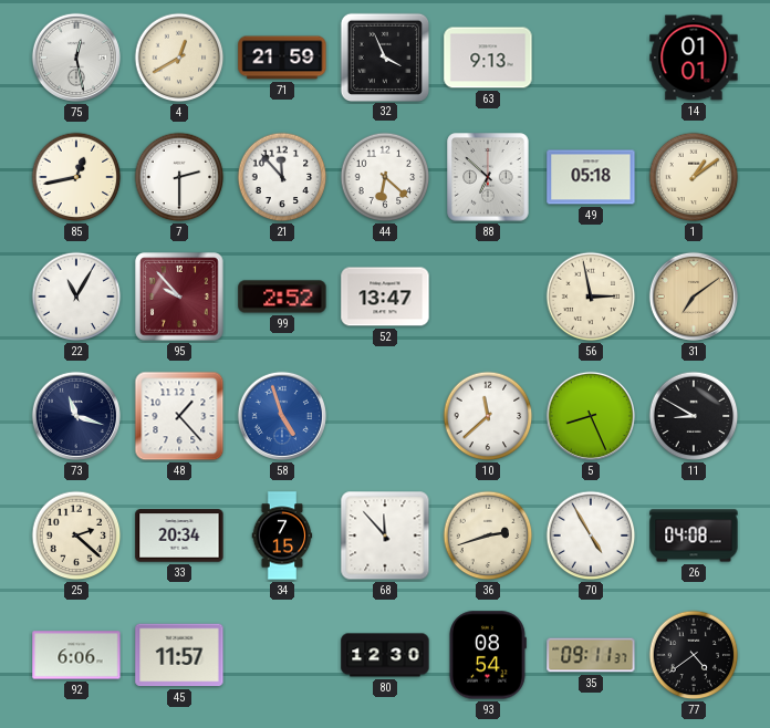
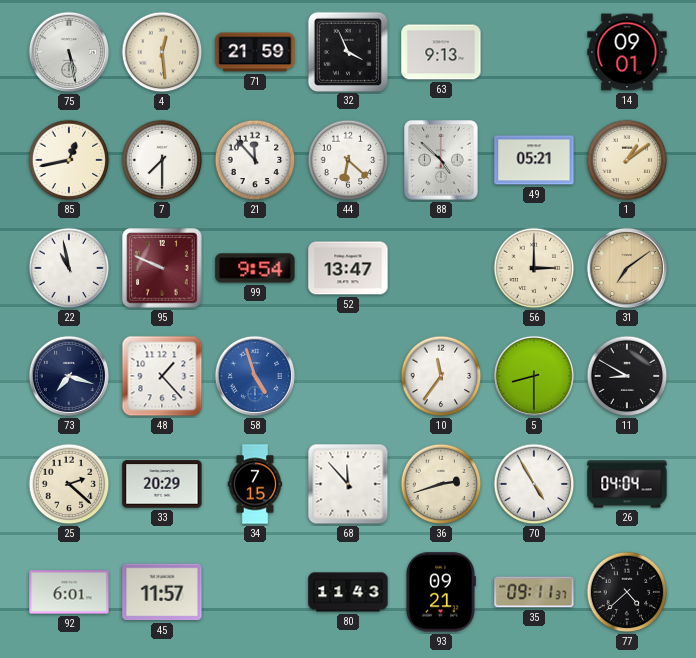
75: 12:28 -> 5:28 (69, 52)
4: 12:40 -> 12:29 (162, 52)
14: 01:01 -> 09:01 (627, 52)
7: 2:30 -> 7:30 (162, 160)
88: 6:52 -> 4:52 (441, 160)
49: 05:18 -> 05:21 (534, 160)
22: 11:05 -> 10:58 (69, 268)
95: 9:53 -> 9:49 (162, 268)
99: 2:52 -> 9:54 (255, 268)
56: 2:58 -> 3:00 (534, 268)
73: 11:18 -> 7:18 (69, 376)
10: 11:38 -> 11:36 (441, 376)
5: 8:26 -> 8:30 (534, 376)
33: 20:34 -> 20:29 (162, 484)
26: 04:08 -> 04:04 (627, 484)
92: 6:06 -> 6:01 (69, 592)
80: 12:30 -> 11:43 (348, 592)
93: 08:54 -> 09:21 (440, 592)
77: 4:39 -> 4:38 (627, 592)
